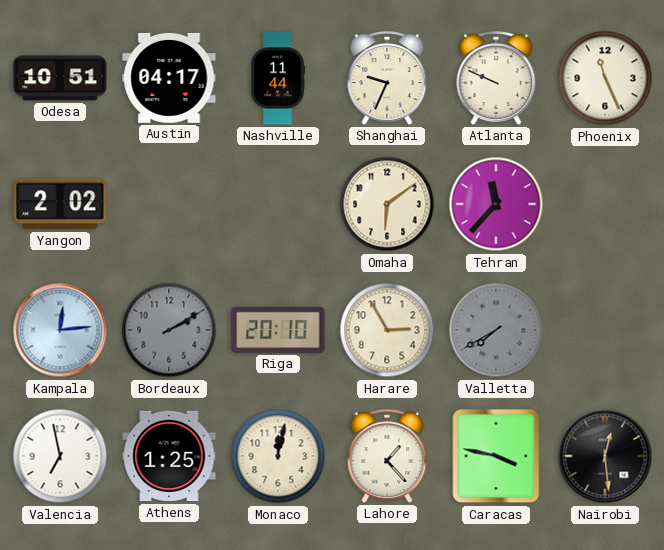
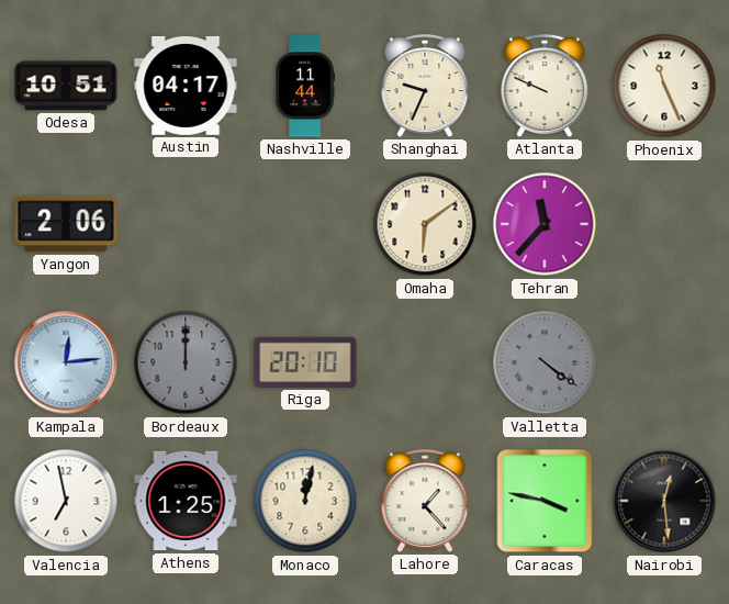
Yangon: 2:02 -> 2:06 (66, 224)
Bordeaux: 2:10 -> 12:00 (186, 362)
Harare: 2:55 -> none (387, 330)
Valletta: 7:40 -> 4:21 (545, 362)
